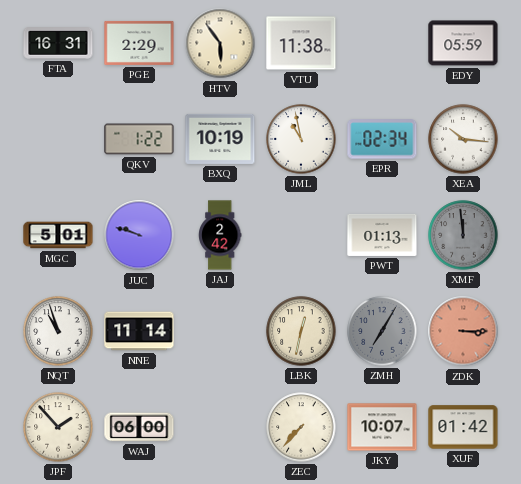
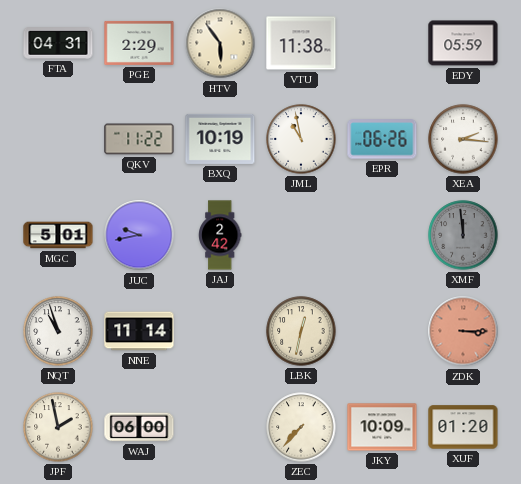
FTA: 16:31 -> 04:31 (58, 43)
QKV: 1:22 -> 11:22 (139, 139)
EPR: 02:34 -> 06:26 (382, 139)
XEA: 10:16 -> 2:16 (463, 139)
JUC: 9:48 -> 9:43 (139, 235)
PWT: 01:13 -> none (382, 235)
ZMH: 7:05 -> none (382, 331)
JPF: 1:53 -> 1:58 (58, 427)
JKY: 10:07 -> 10:09 (382, 427)
XUF: 01:42 -> 01:20 (463, 427)
